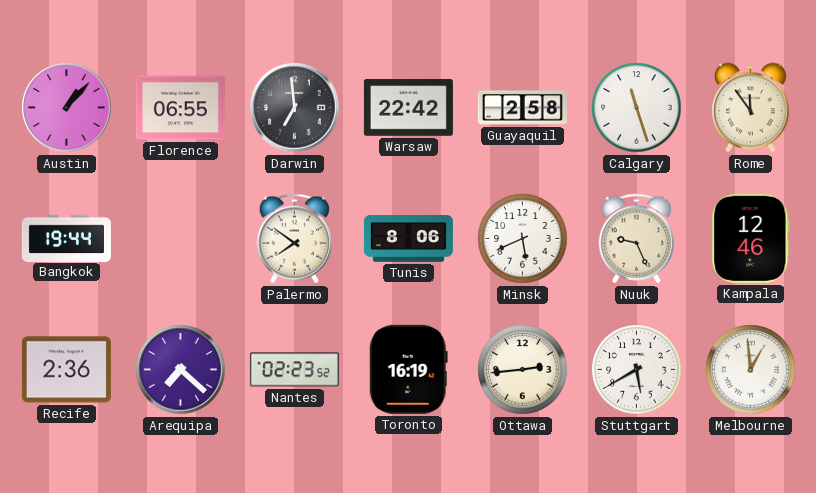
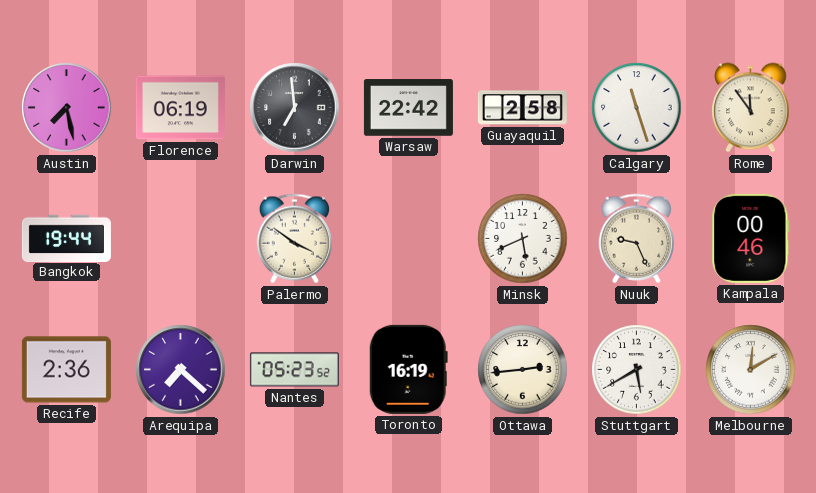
Austin: 1:07 -> 7:28 (67, 108)
Florence: 06:55 -> 06:19 (180, 108)
Palermo: 7:51 -> 3:51 (294, 239)
Tunis: 8:06 -> none (408, 239)
Kampala: 12:46 -> 00:46 (751, 238)
Nantes: 02:23 -> 05:23 (294, 370)
Melbourne: 12:59 -> 12:10 (751, 370)
